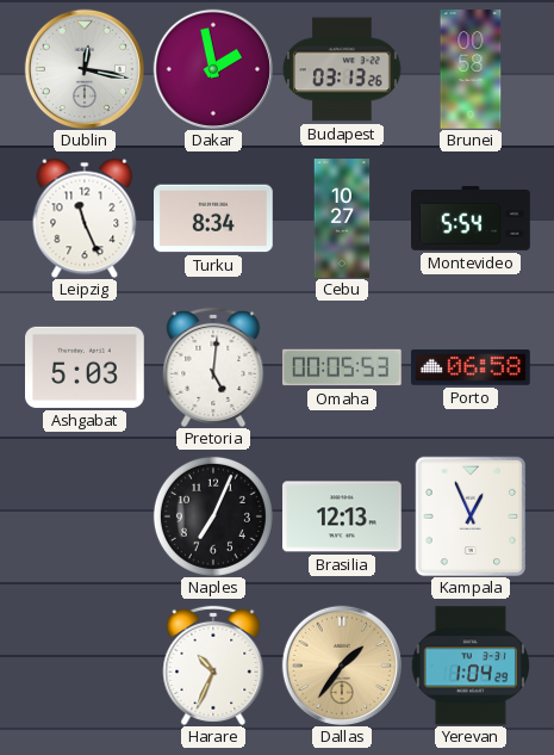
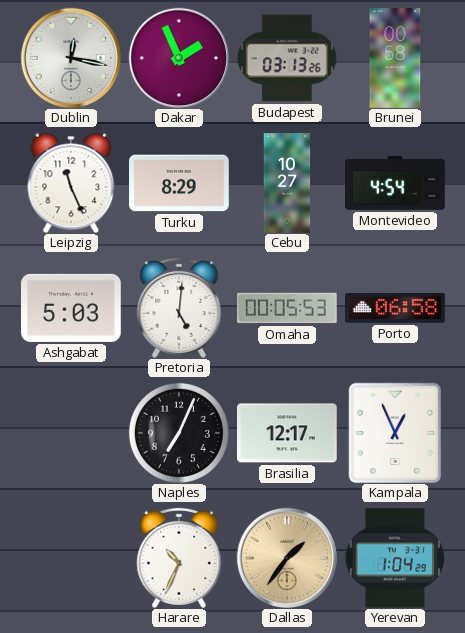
Dakar: 1:58 -> 1:56 (178, 57)
Turku: 8:34 -> 8:29 (180, 183)
Montevideo: 5:54 -> 4:54 (396, 183)
Brasilia: 12:13 -> 12:17 (288, 433)
